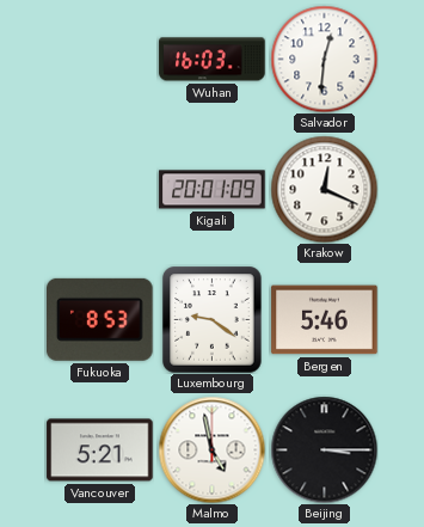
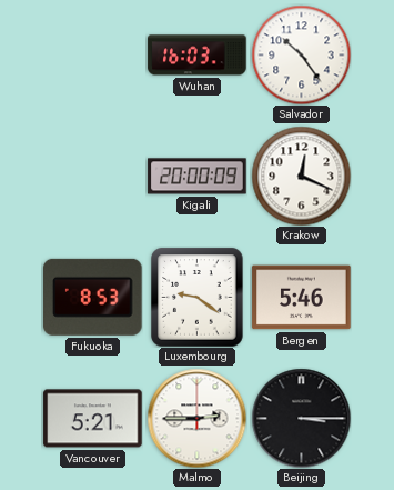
Salvador: 12:31 -> 10:24 (301, 54)
Kigali: 20:01 -> 20:00 (198, 177)
Malmo: 4:58 -> 2:45 (196, 418)
